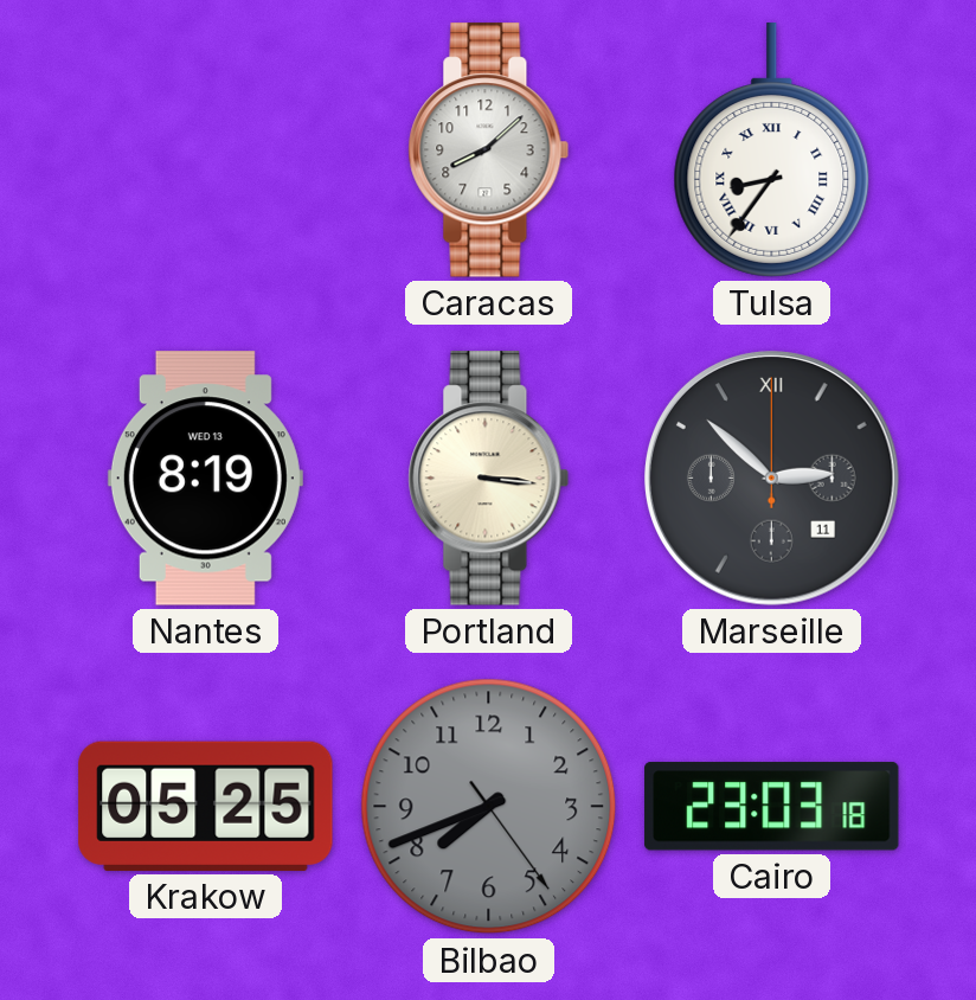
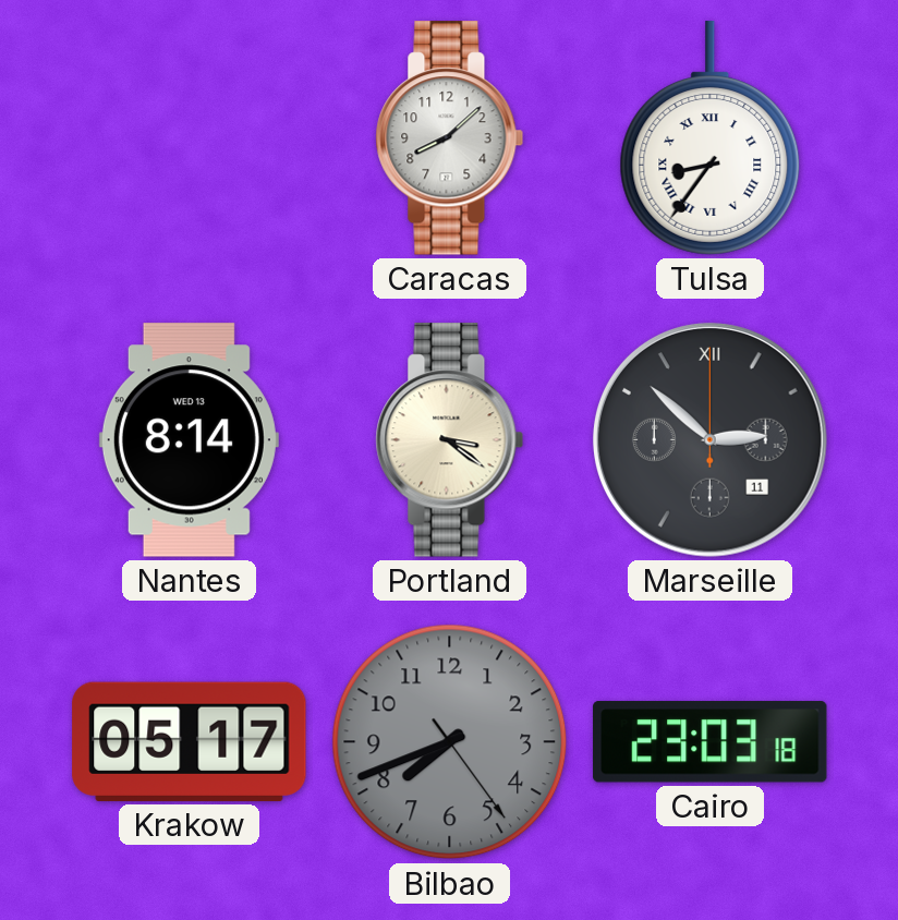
Nantes: 8:19 -> 8:14 (189, 440)
Portland: 3:16 -> 3:21 (450, 440)
Krakow: 05:25 -> 05:17 (190, 741)
